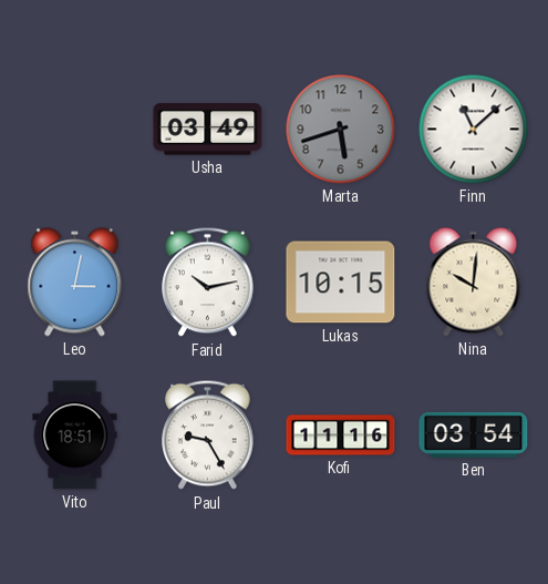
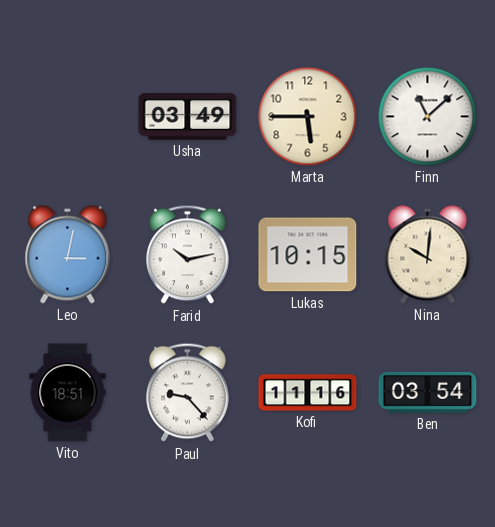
Marta: 5:42 -> 5:45 (308, 117)
Marta dial: grey -> cream (308, 117)
Paul: 9:25 -> 9:23 (188, 393)
